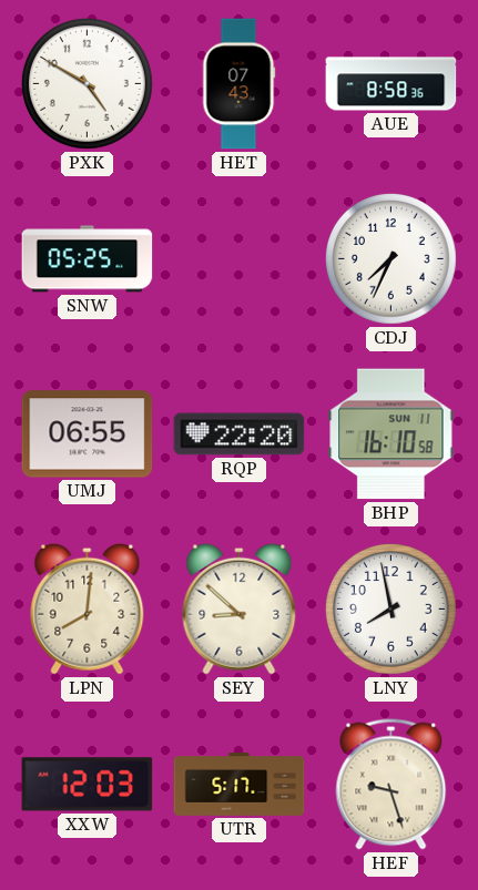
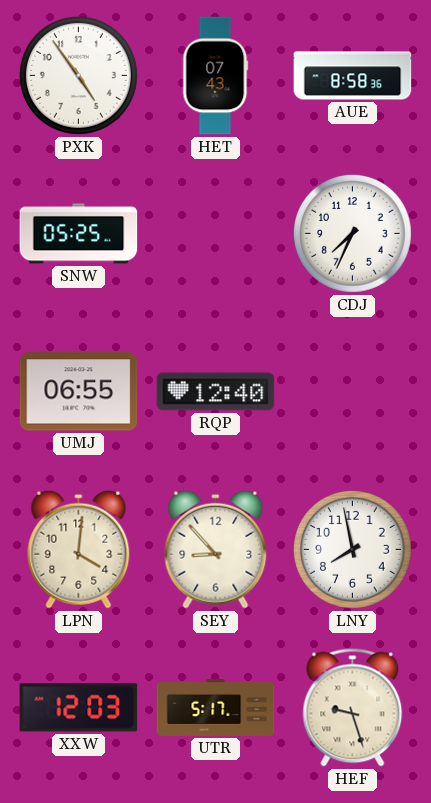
PXK: 4:50 -> 4:54 (78, 75)
RQP: 22:20 -> 12:40 (216, 392)
BHP: 16:10 -> none (391, 434)
LPN: 8:01 -> 4:01 (79, 549)
SEY: 8:52 -> 8:53 (216, 549)
